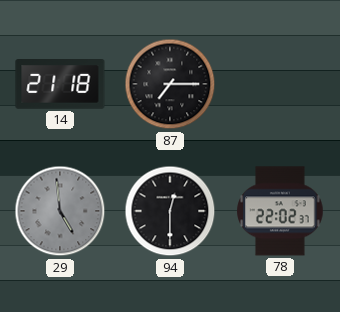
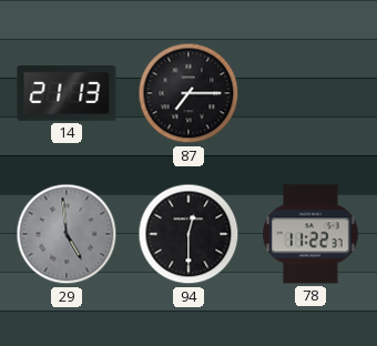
14: 21:18 -> 21:13 (67, 93)
78: 22:02 -> 11:22 (310, 234)
